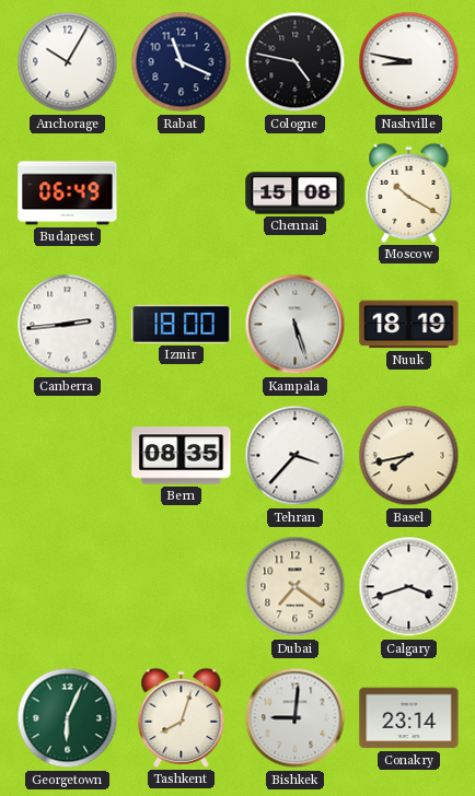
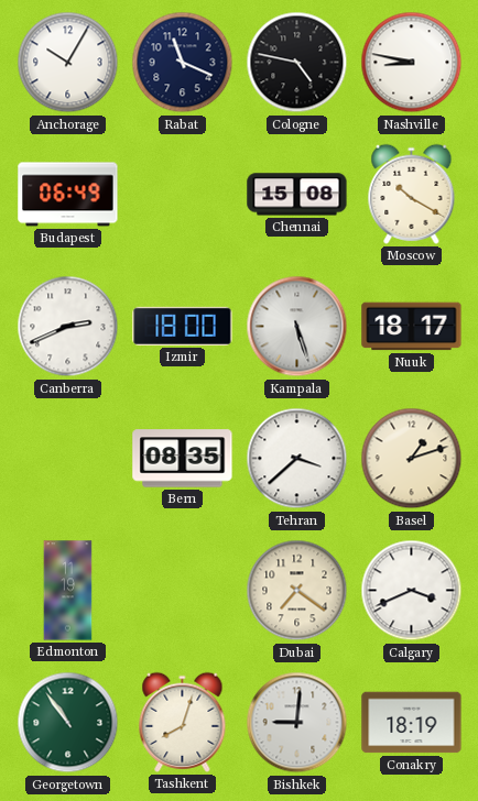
Canberra: 2:44 -> 2:41 (68, 327)
Nuuk: 18:19 -> 18:17 (412, 327)
Tehran: 3:37 -> 3:38 (297, 459)
Basel: 7:43 -> 1:12 (412, 459)
Edmonton: none -> 11:19 (68, 591)
Calgary: 3:42 -> 3:41 (412, 591)
Georgetown: 6:04 -> 10:54 (68, 723)
Conakry: 23:14 -> 18:19 (412, 723)
